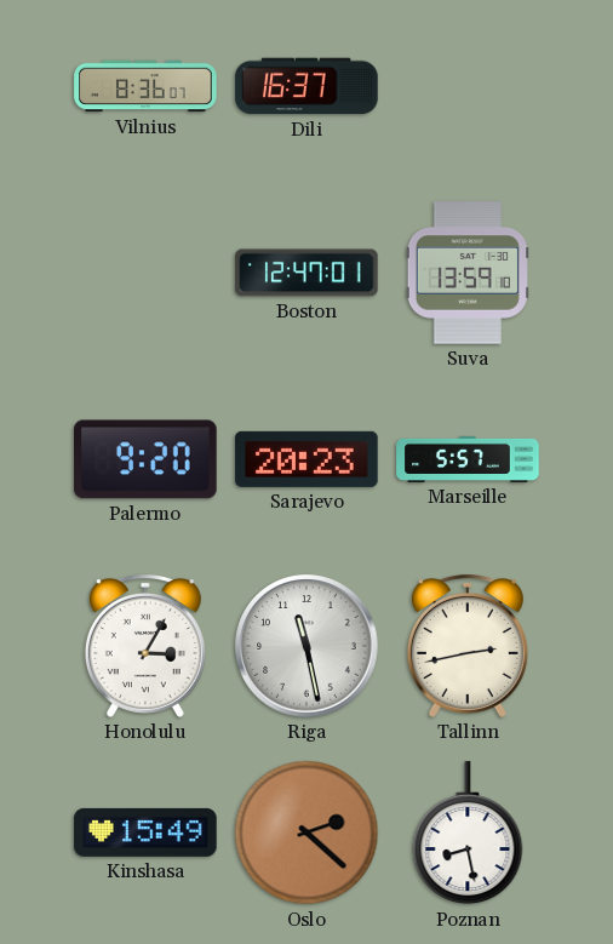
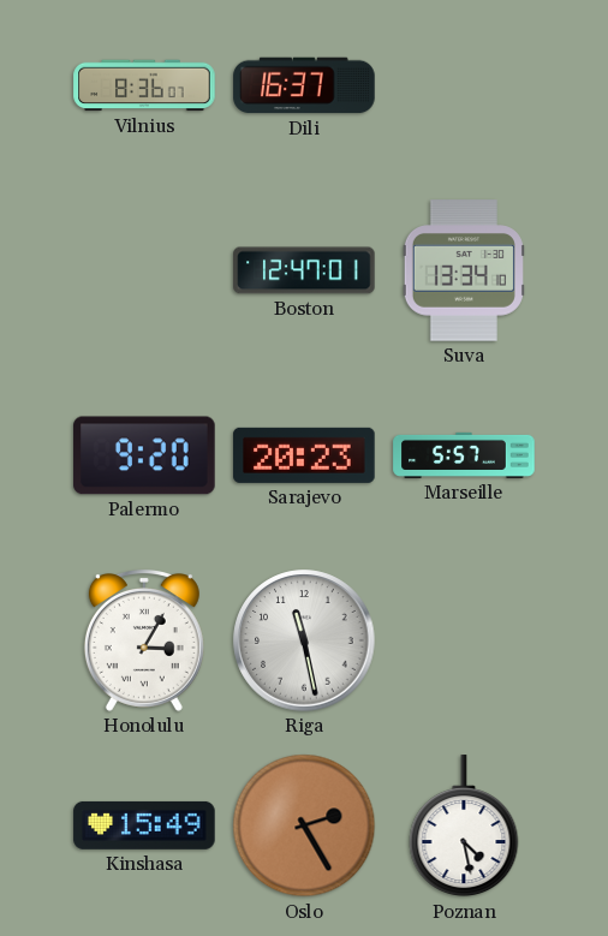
Suva: 13:59 -> 13:34 (464, 270)
Tallinn: 2:43 -> none (468, 647)
Oslo: 2:22 -> 2:25 (304, 825)
Poznan: 8:28 -> 4:28 (464, 827)
